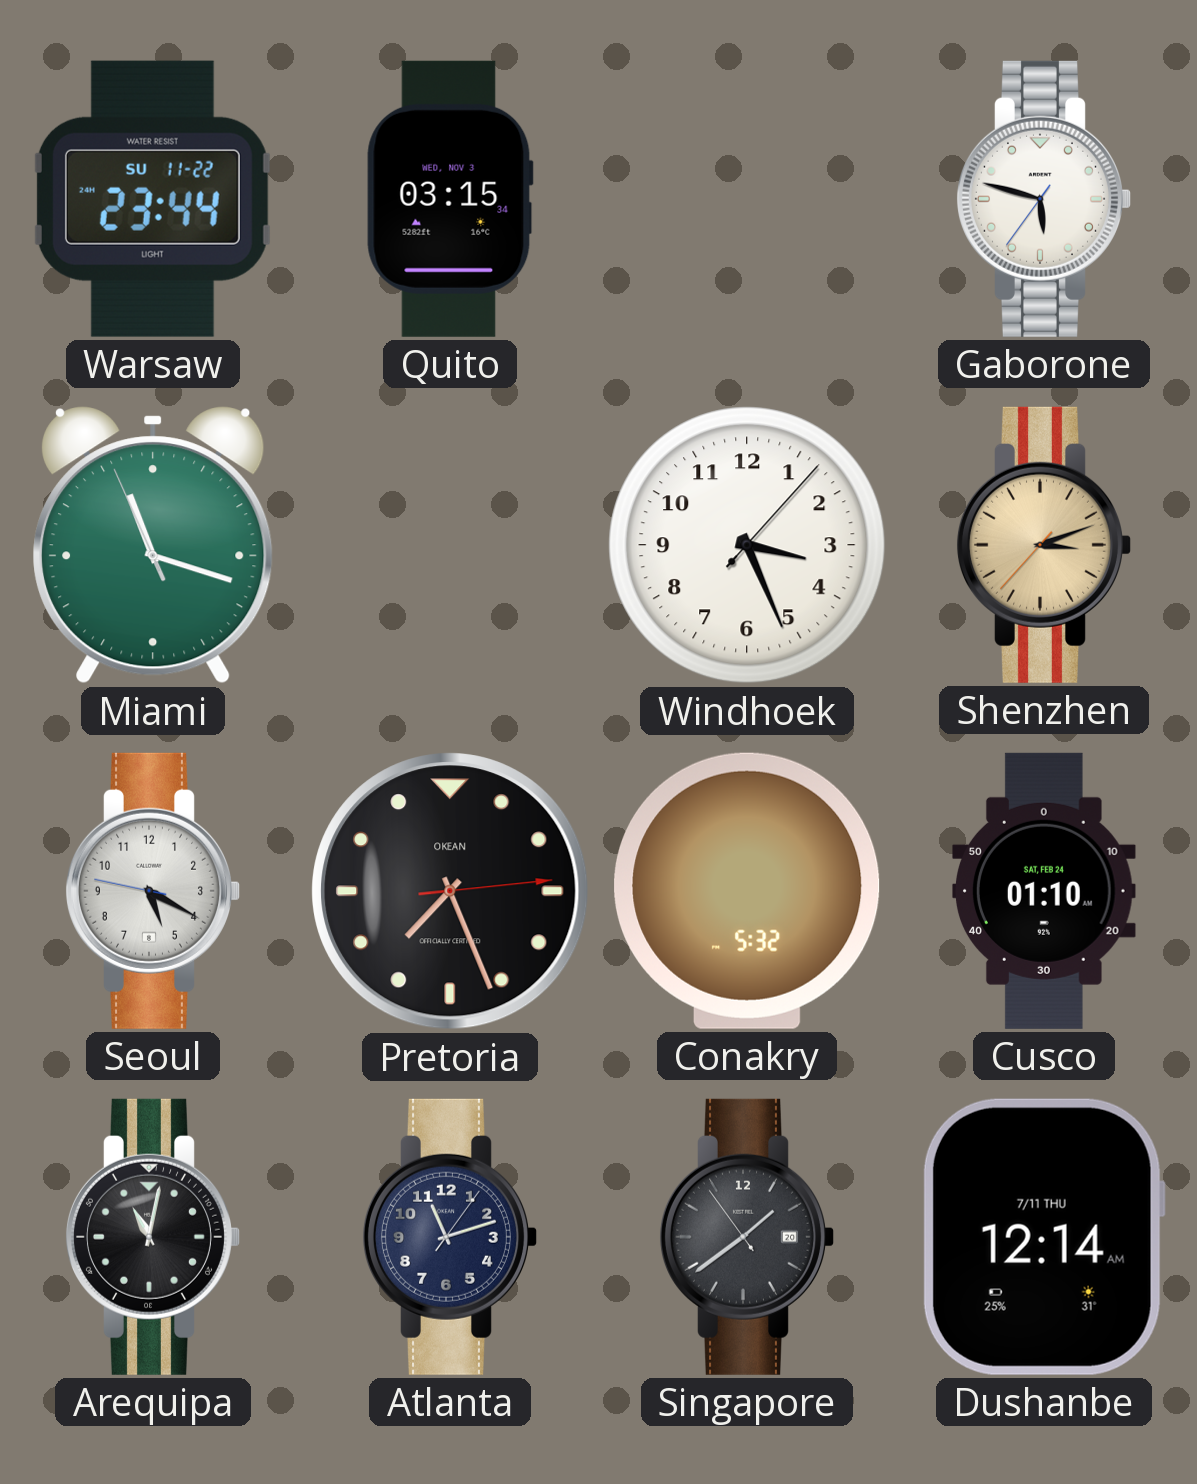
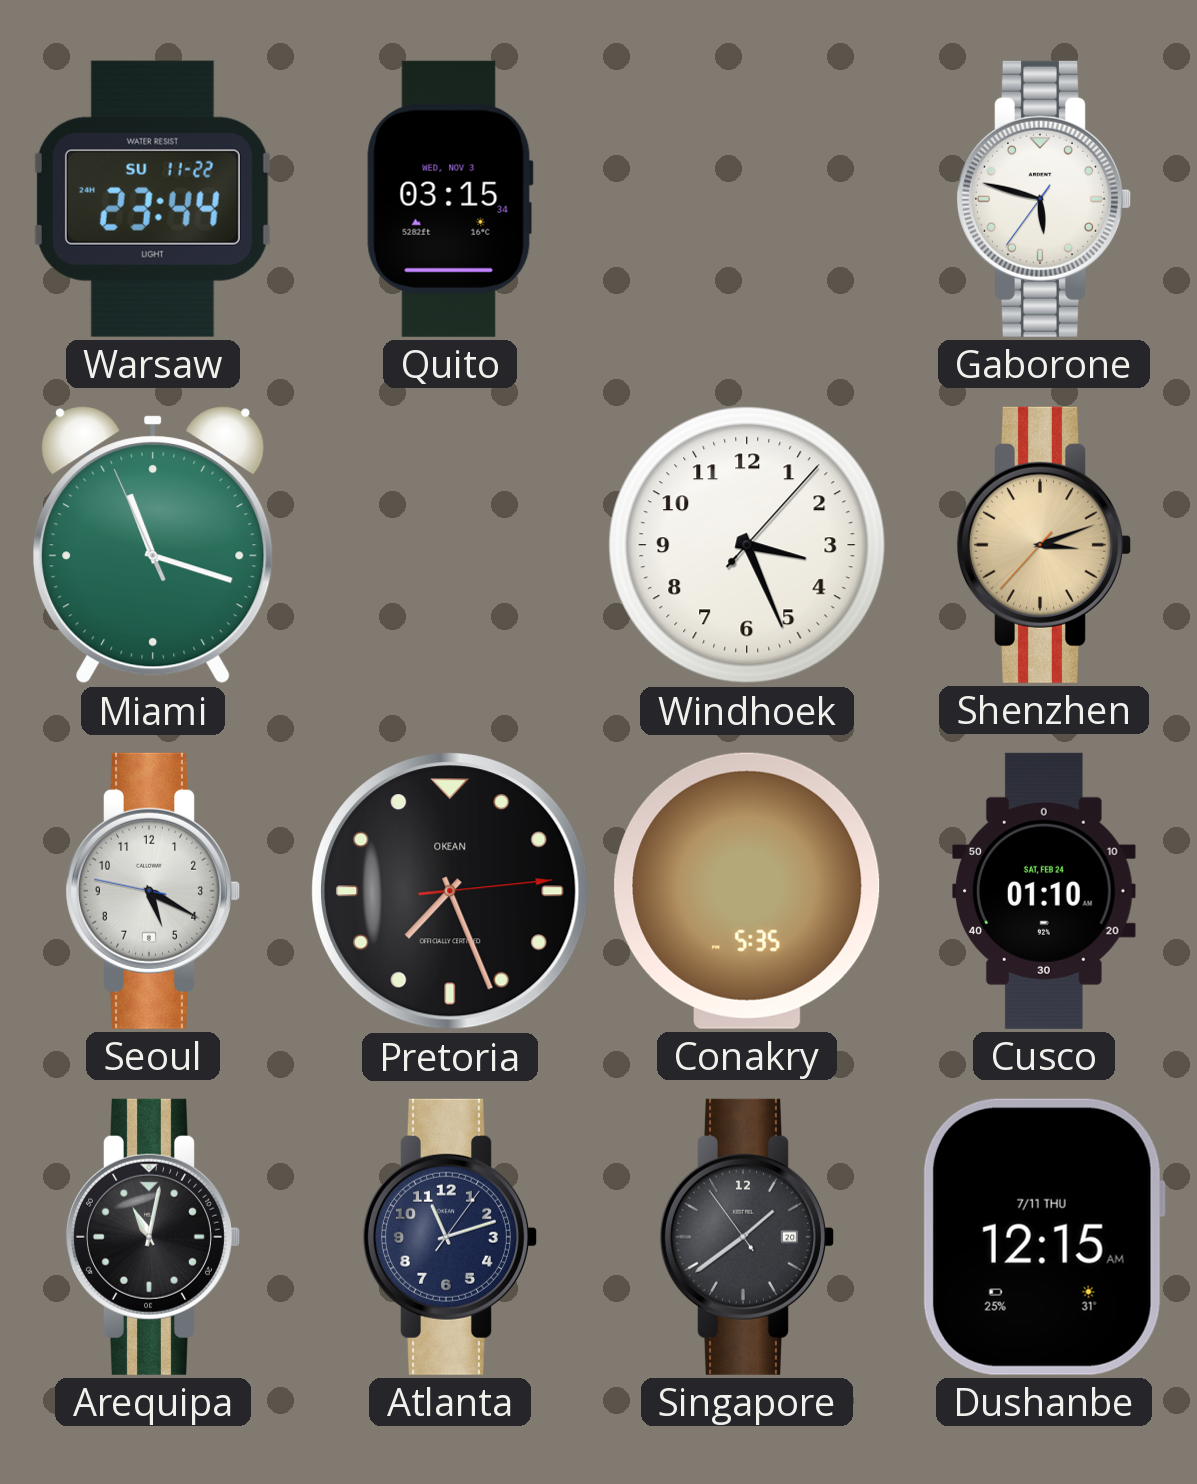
Conakry: 5:32 -> 5:35 (747, 891)
Dushanbe: 12:14 -> 12:15 (1043, 1237)
